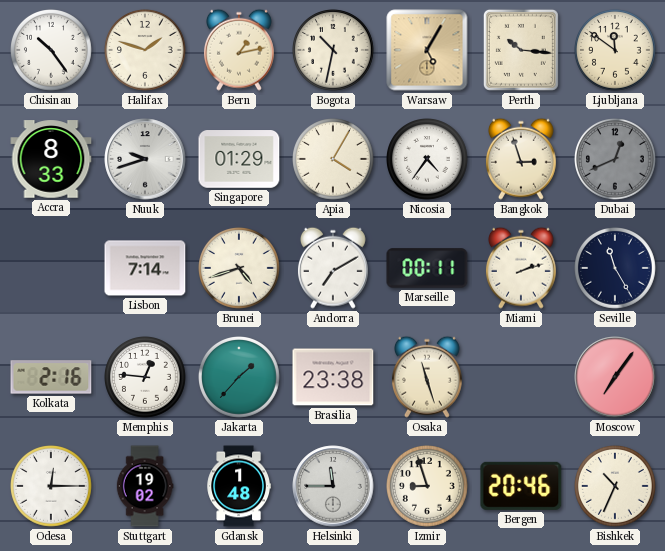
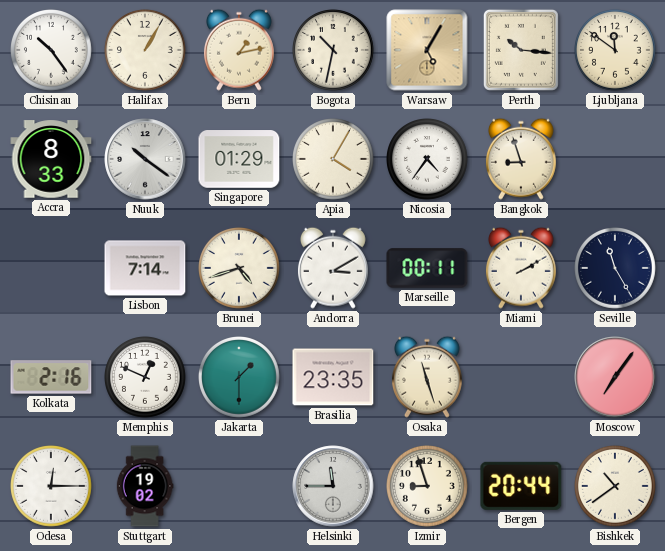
Halifax: 1:48 -> 1:05 (146, 51)
Nuuk: 9:42 -> 10:21 (145, 159)
Bangkok: 2:57 -> 8:57 (521, 159)
Dubai: 12:41 -> none (616, 160)
Andorra: 7:10 -> 3:10 (333, 268)
Miami: 2:12 -> 2:10 (521, 268)
Memphis: 12:46 -> 12:49 (146, 378)
Jakarta: 1:37 -> 1:30 (240, 378)
Brasilia: 23:38 -> 23:35 (333, 377)
Gdansk: 1:48 -> none (238, 486)
Bergen: 20:46 -> 20:44 (521, 486)
Bishkek: 10:34 -> 10:39 (616, 487)
